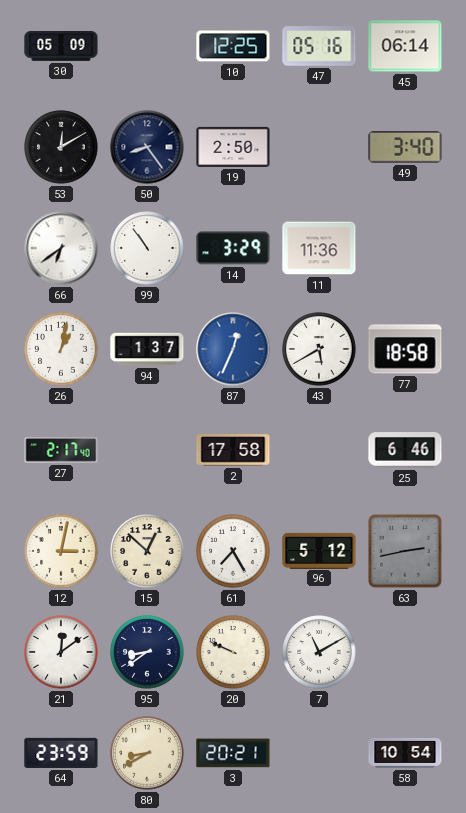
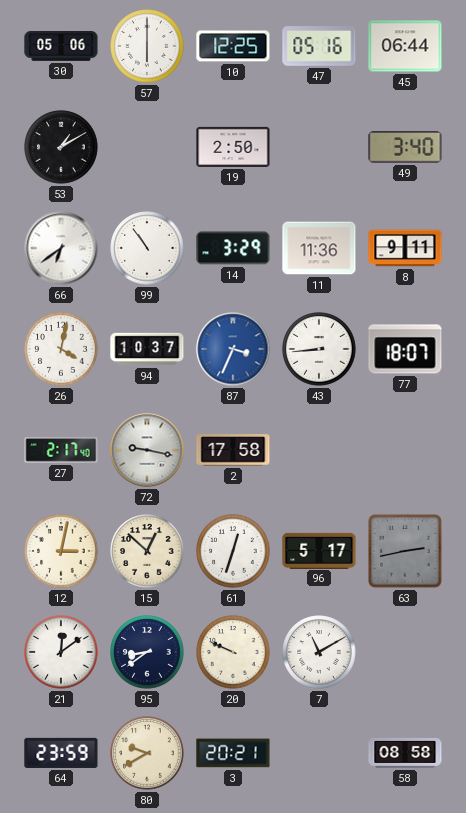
30: 05:09 -> 05:06 (61, 47)
57: none -> 6:00 (147, 46)
45: 06:14 -> 06:44 (405, 46)
53: 12:10 -> 1:10 (61, 147)
50: 8:24 -> none (147, 147)
8: none -> 9:11 (405, 248)
26: 1:02 -> 4:02 (61, 349)
94: 1:37 -> 10:37 (147, 349)
87: 12:34 -> 3:34 (233, 349)
43: 5:40 -> 8:44 (319, 349)
77: 18:58 -> 18:07 (405, 349)
72: none -> 9:17 (147, 450)
25: 6:46 -> none (405, 450)
61: 7:25 -> 12:33 (233, 551)
96: 5:12 -> 5:17 (319, 550)
80: 8:40 -> 9:40 (147, 753)
58: 10:54 -> 08:58 (405, 753)
